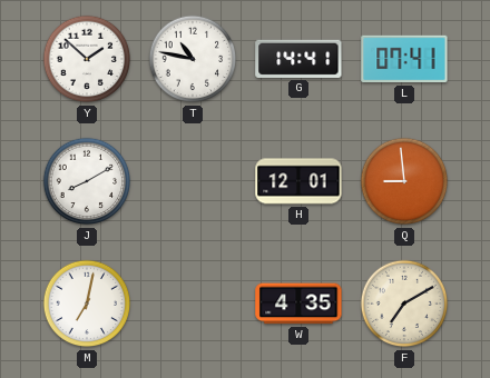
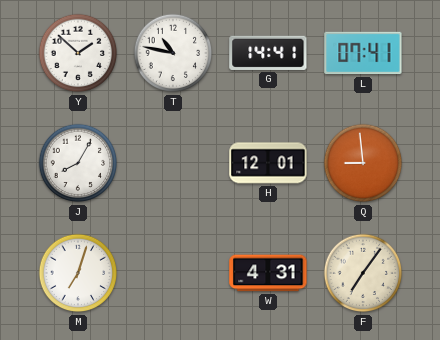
J: 8:10 -> 8:05 (78, 163)
M: 7:02 -> 7:03 (78, 273)
W: 4:35 -> 4:31 (268, 273)
F: 7:10 -> 7:06 (363, 273)
